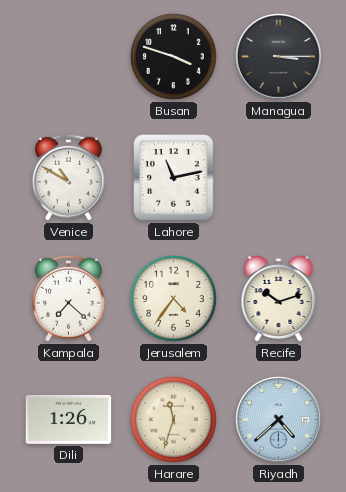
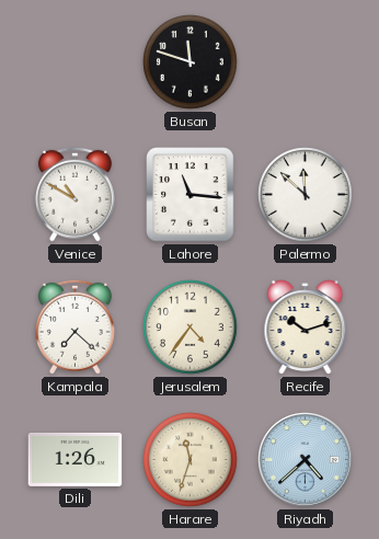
Busan: 3:48 -> 11:48 (191, 62)
Managua: 3:15 -> none (279, 57)
Lahore: 11:13 -> 11:16 (191, 195)
Palermo: none -> 11:52 (306, 195)
